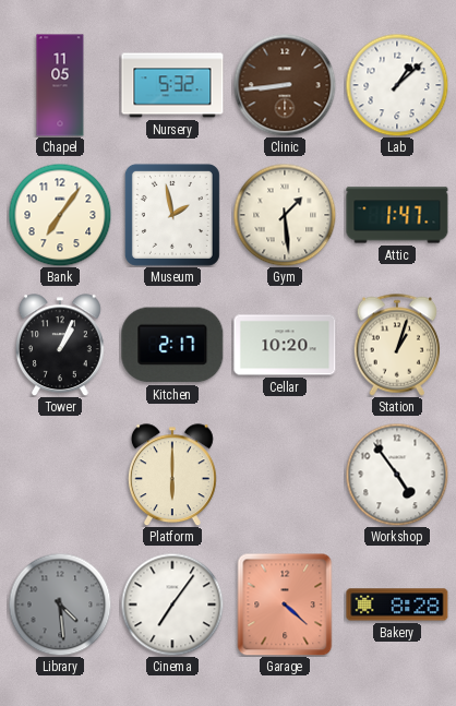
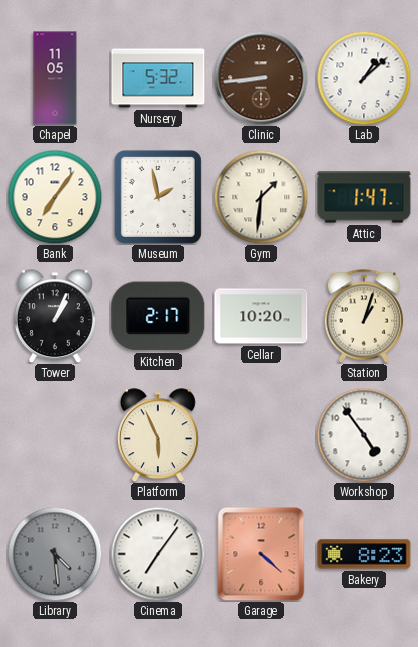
Gym: 1:29 -> 1:31 (261, 197)
Platform: 6:00 -> 5:56 (158, 435)
Bakery: 8:28 -> 8:23 (364, 554)
